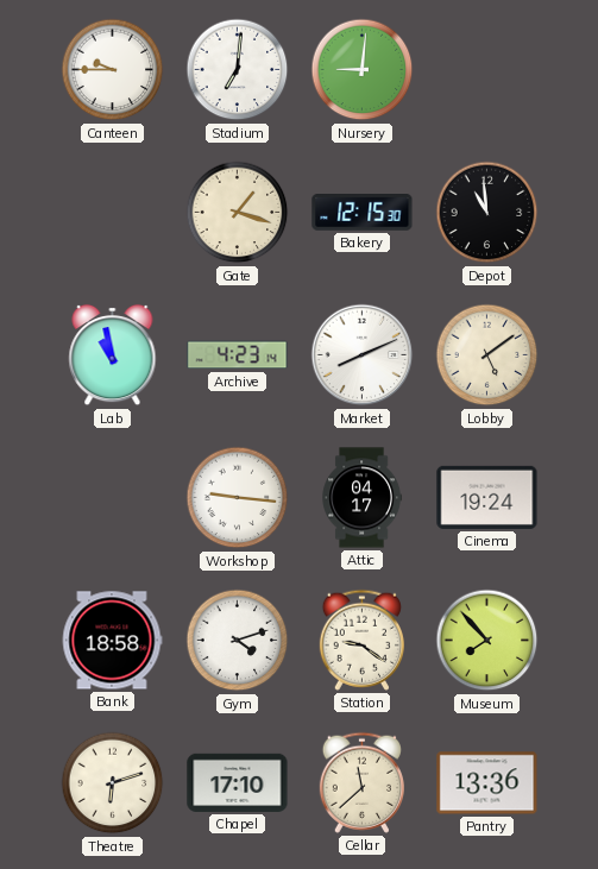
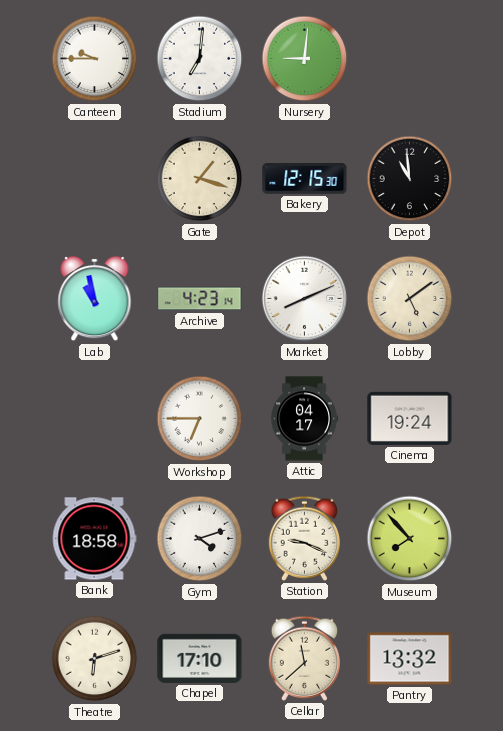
Workshop: 9:16 -> 6:45 (200, 419)
Station: 9:21 -> 9:19 (304, 538)
Pantry: 13:36 -> 13:32 (410, 659)
